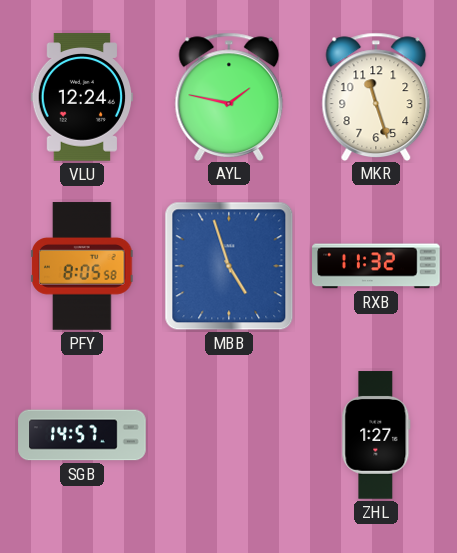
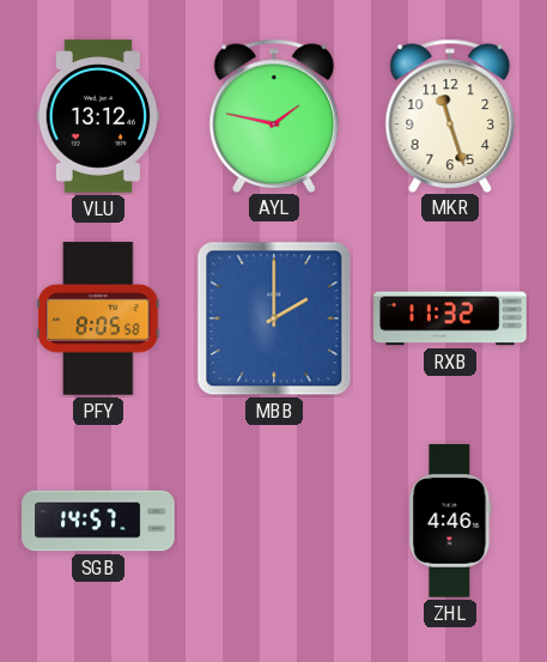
VLU: 12:24 -> 13:12 (98, 116)
MBB: 4:57 -> 2:00 (274, 318)
ZHL: 1:27 -> 4:46 (450, 521)
